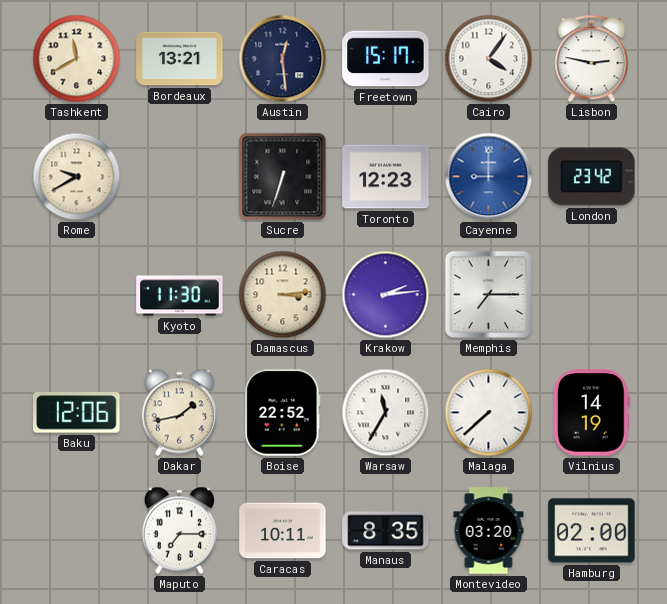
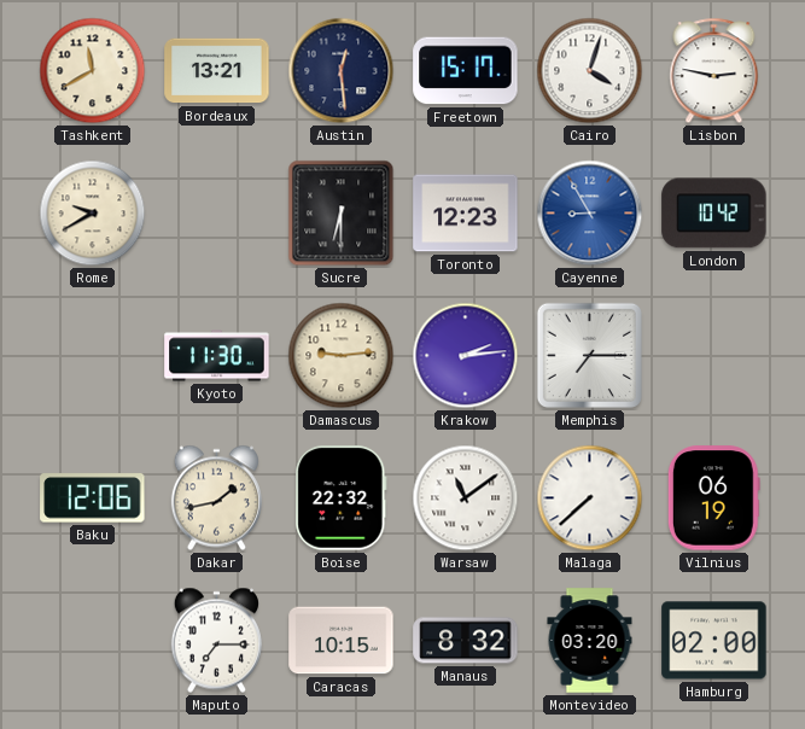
Cairo: 4:06 -> 4:03 (590, 71)
Sucre: 6:33 -> 6:30 (342, 214)
Cayenne: 9:00 -> 8:55 (590, 214)
London: 23:42 -> 10:42 (714, 214)
Damascus: 3:14 -> 9:14 (342, 356)
Boise: 22:52 -> 22:32 (342, 498)
Warsaw: 11:35 -> 11:09 (466, 498)
Vilnius: 14:19 -> 06:19 (713, 498)
Caracas: 10:11 -> 10:15 (342, 641)
Manaus: 8:35 -> 8:32 (466, 641)
